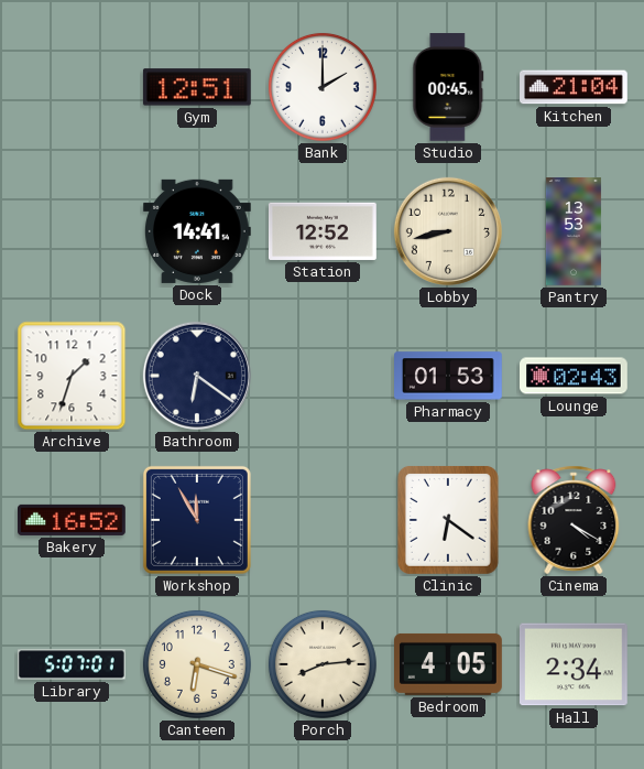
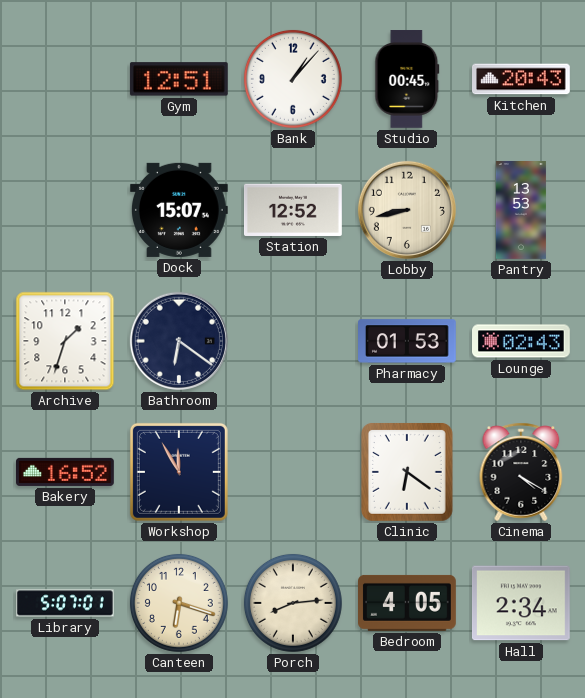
Bank: 2:00 -> 1:07 (293, 79)
Kitchen: 21:04 -> 20:43 (522, 79)
Dock: 14:41 -> 15:07 (179, 210)
